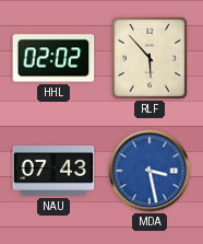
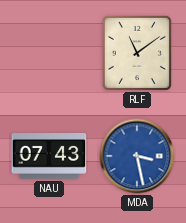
HHL: 02:02 -> none (53, 58)
RLF: 5:53 -> 11:09 (137, 53)
